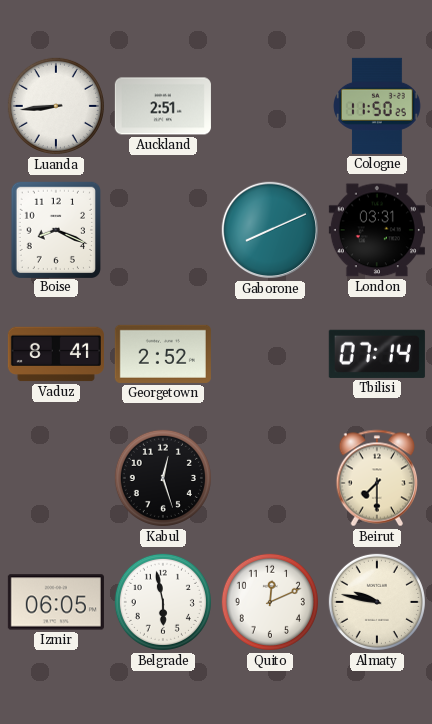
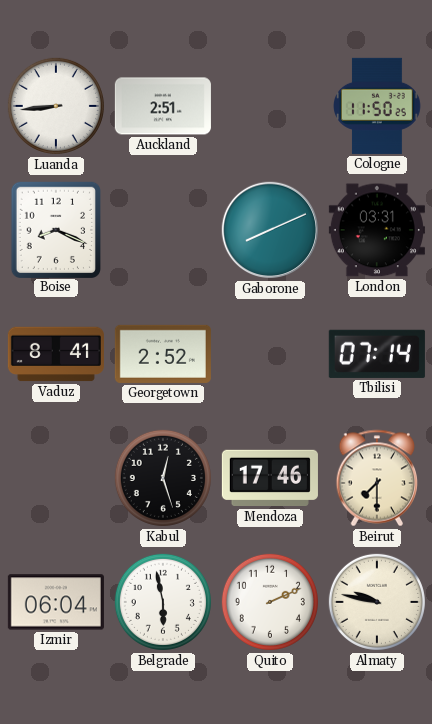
Mendoza: none -> 17:46 (270, 478)
Izmir: 06:05 -> 06:04 (56, 602)
Quito: 12:11 -> 2:11 (270, 602)
